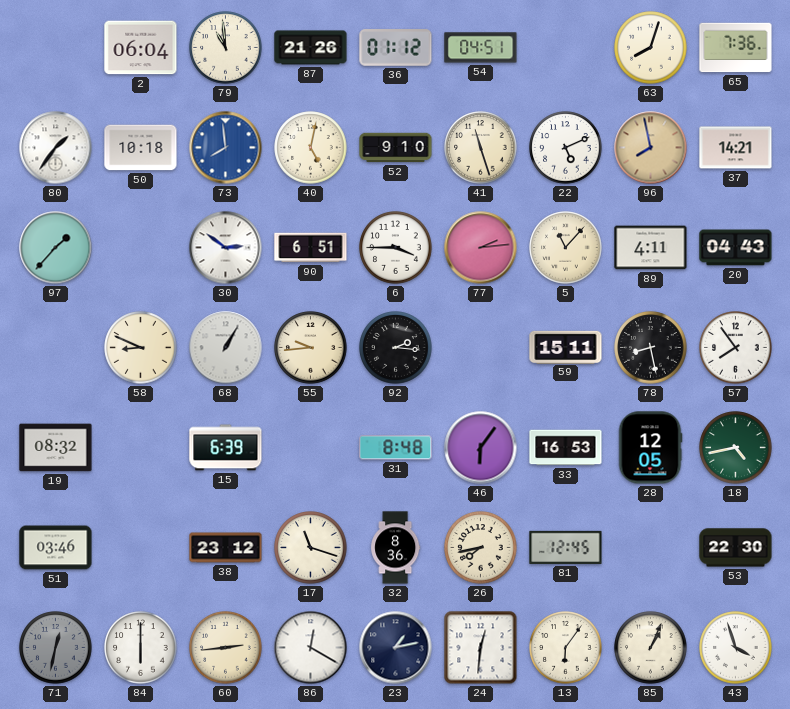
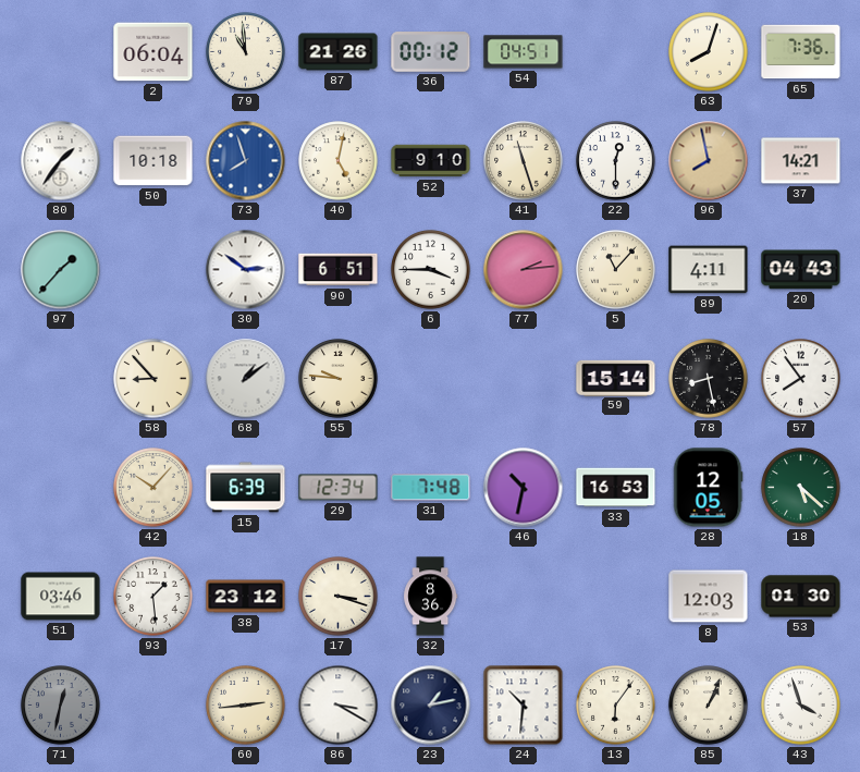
36: 01:12 -> 00:12 (431, 52)
73: 7:59 -> 7:57 (246, 161)
22: 5:11 -> 12:30 (616, 161)
58: 8:49 -> 8:53 (153, 379)
68: 1:05 -> 1:09 (246, 379)
55: 9:44 -> 9:46 (339, 379)
92: 2:16 -> none (396, 348)
59: 15:11 -> 15:14 (616, 378)
19: 08:32 -> none (56, 448)
42: none -> 10:07 (153, 488)
29: none -> 12:34 (339, 488)
31: 8:48 -> 7:48 (431, 488)
46: 6:06 -> 10:32 (524, 488)
18: 4:43 -> 5:22 (801, 488)
93: none -> 1:29 (153, 597)
17: 11:18 -> 3:18 (339, 597)
26: 7:43 -> none (481, 548)
81: 12:45 -> none (566, 547)
8: none -> 12:03 (709, 597)
53: 22:30 -> 01:30 (801, 597)
84: 6:00 -> none (141, 648)
86: 12:20 -> 3:20 (339, 706)
24: 12:31 -> 10:31 (524, 706)
